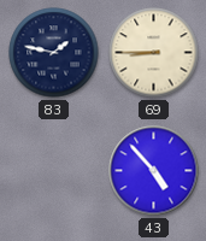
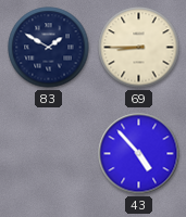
83: 1:47 -> 1:50 (49, 48)
